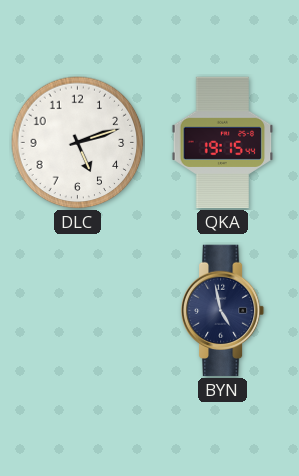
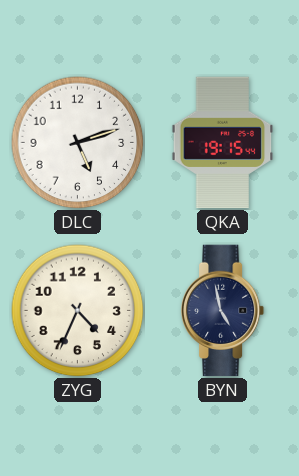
ZYG: none -> 4:34 (78, 311)
